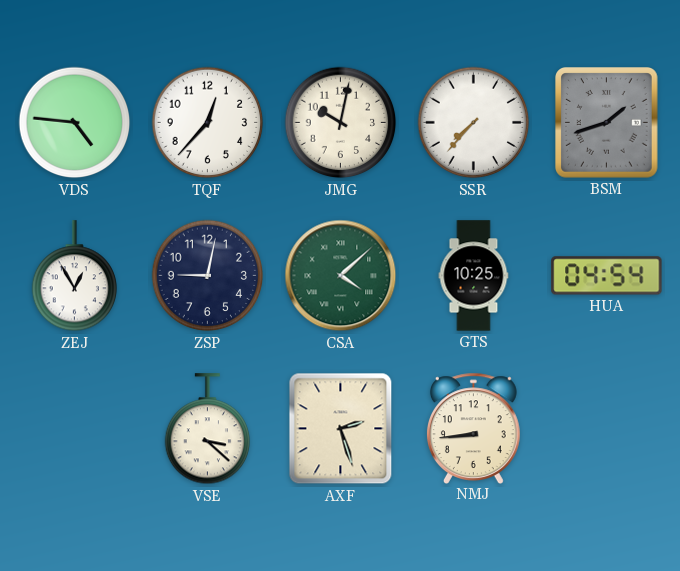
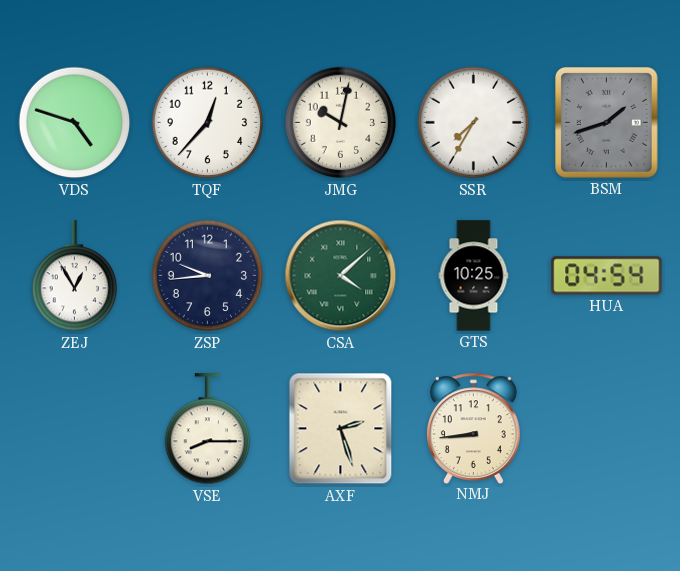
VDS: 4:46 -> 4:48 (75, 123)
SSR: 7:37 -> 7:35 (474, 123)
ZSP: 9:02 -> 9:44 (208, 276)
VSE: 3:22 -> 8:15 (207, 429)
